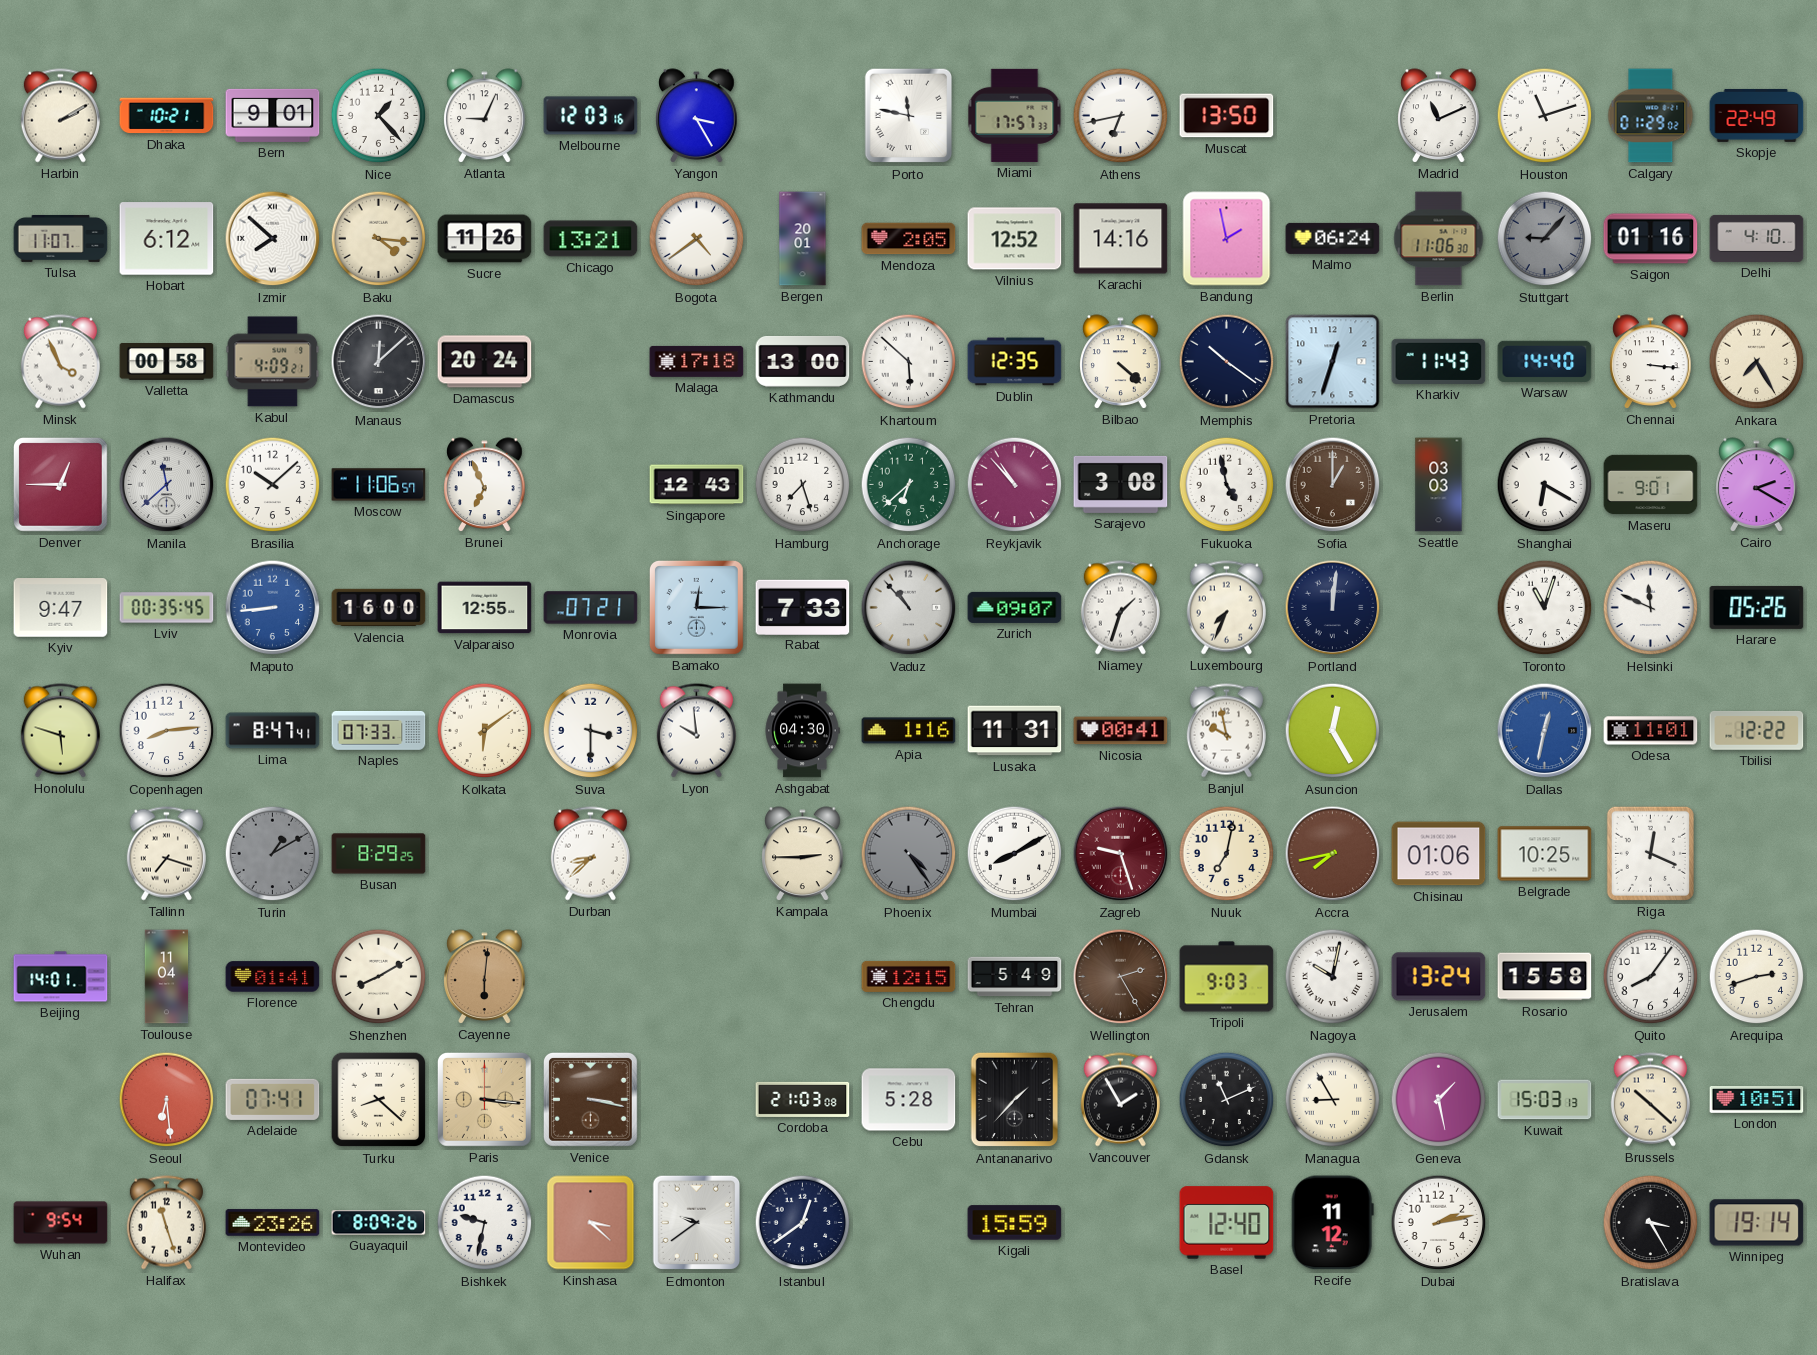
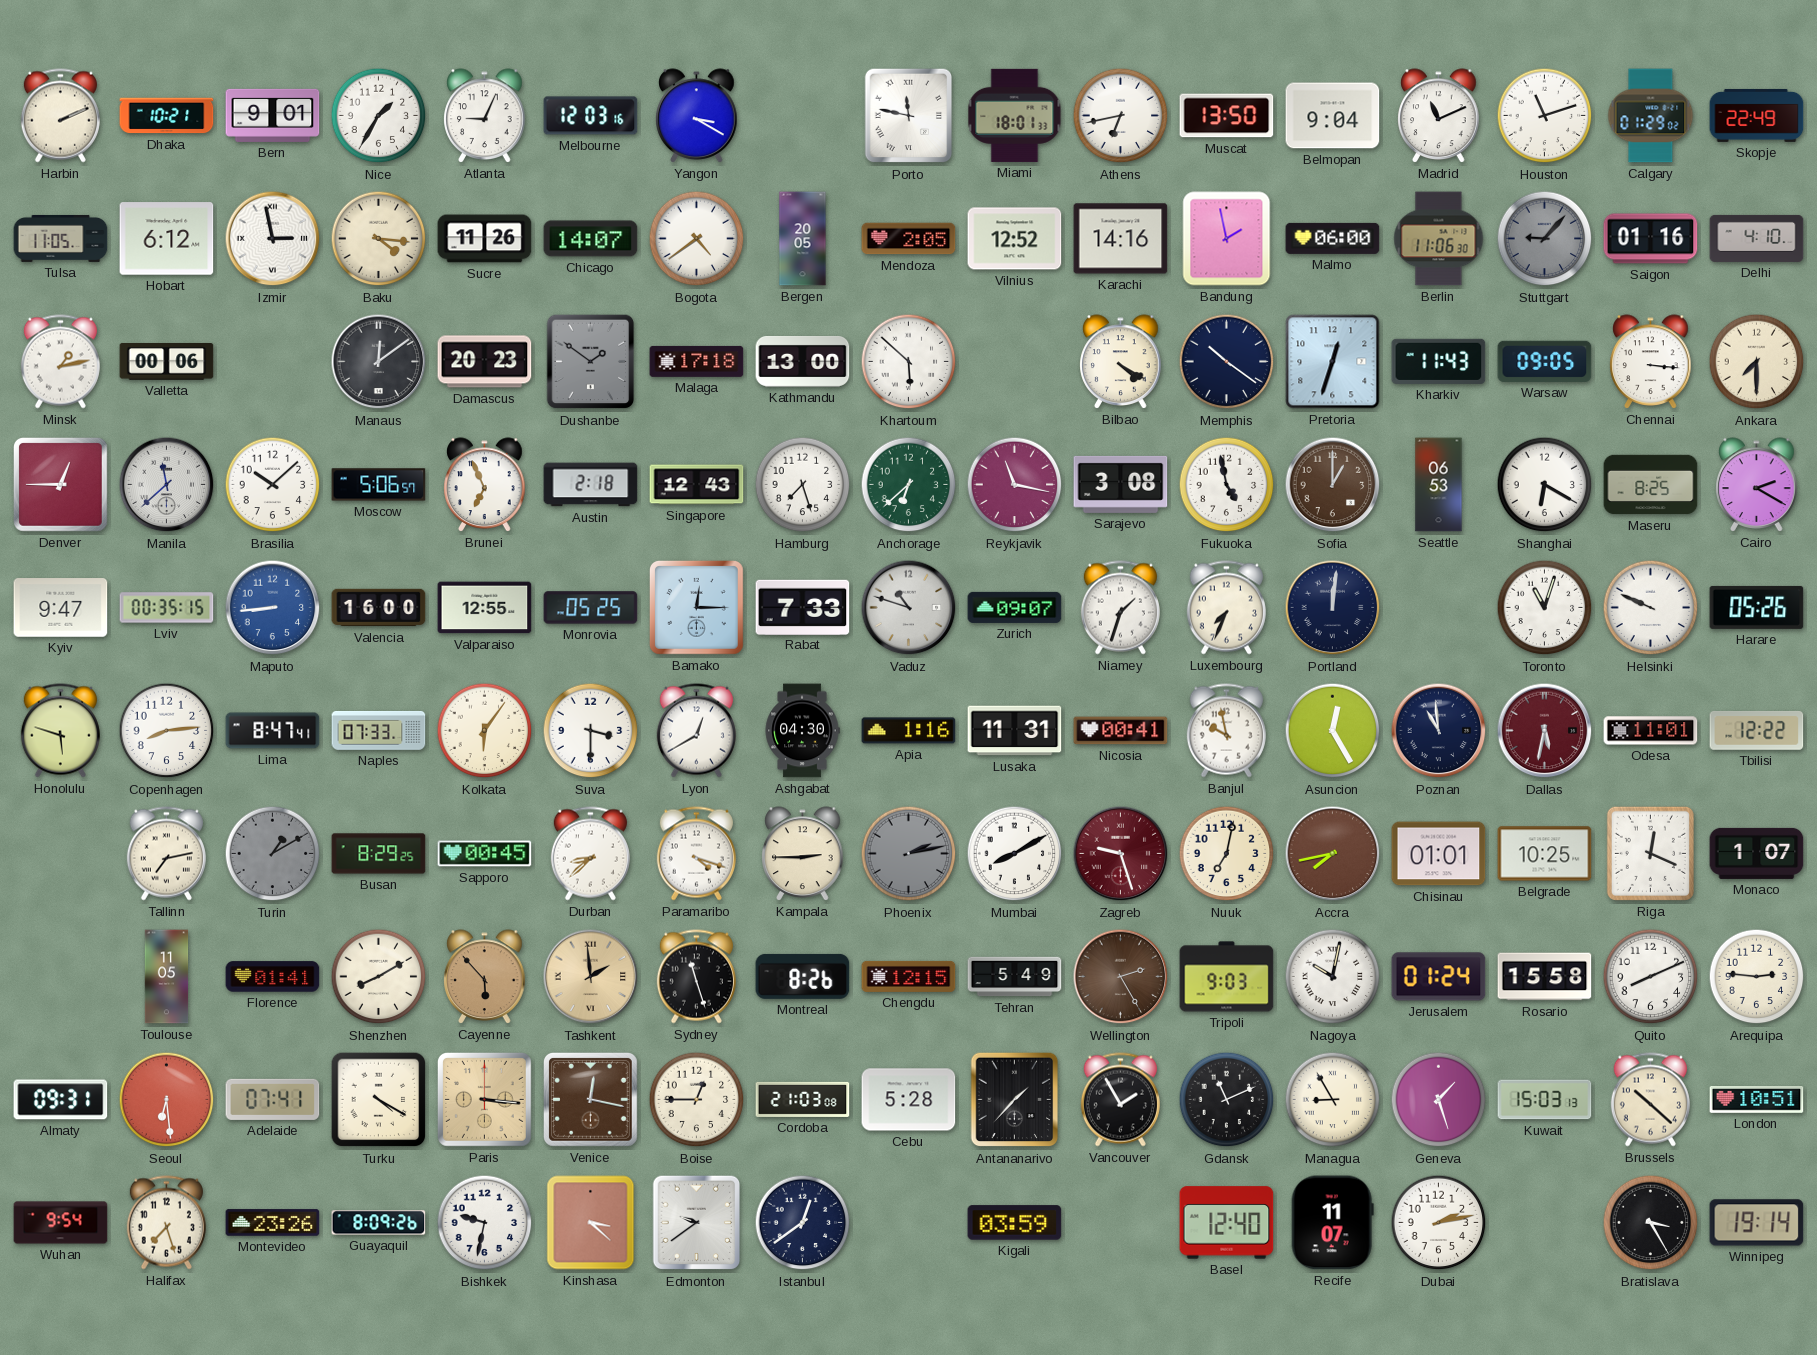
Harbin: 2:10 -> 2:11 (60, 116)
Nice: 1:23 -> 1:35 (379, 116)
Yangon: 3:25 -> 3:20 (697, 116)
Miami: 17:57 -> 18:01 (1015, 115)
Belmopan: none -> 9:04 (1333, 116)
Tulsa: 11:07 -> 11:05 (61, 238)
Izmir: 7:52 -> 2:58 (273, 239)
Chicago: 13:21 -> 14:07 (591, 239)
Bergen: 20:01 -> 20:05 (803, 239)
Malmo: 06:24 -> 06:00 (1333, 238)
Minsk: 3:56 -> 1:13 (60, 362)
Valletta: 00:58 -> 00:06 (167, 362)
Kabul: 4:09 -> none (273, 362)
Manaus: 12:08 -> 12:09 (379, 362)
Damascus: 20:24 -> 20:23 (485, 362)
Dushanbe: none -> 1:51 (591, 362)
Dublin: 12:35 -> none (1015, 362)
Bilbao: 4:22 -> 4:20 (1121, 362)
Warsaw: 14:40 -> 09:05 (1545, 361)
Ankara: 7:25 -> 7:30 (1757, 362)
Moscow: 11:06 -> 5:06 (379, 485)
Austin: none -> 2:18 (591, 485)
Reykjavik: 10:53 -> 11:17 (1015, 485)
Seattle: 03:03 -> 06:53 (1439, 485)
Maseru: 9:01 -> 8:25 (1651, 485)
Lviv: 00:35:45 -> 00:35:15 (167, 608)
Monrovia: 07:21 -> 05:25 (591, 608)
Vaduz: 10:53 -> 10:48 (909, 608)
Helsinki: 11:49 -> 9:49 (1651, 608)
Kolkata: 6:09 -> 6:06 (485, 731)
Lyon: 9:59 -> 12:40 (696, 731)
Poznan: none -> 10:59 (1439, 731)
Dallas: 12:32 -> 5:32 (1545, 731)
Dallas dial: blue -> burgundy (1545, 731)
Tallinn: 7:18 -> 7:13 (166, 854)
Sapporo: none -> 00:45 (485, 854)
Paramaribo: none -> 4:18 (696, 854)
Phoenix: 4:24 -> 2:13 (909, 854)
Chisinau: 01:06 -> 01:01 (1439, 854)
Monaco: none -> 1:07 (1757, 853)
Beijing: 14:01 -> none (61, 977)
Toulouse: 11:04 -> 11:05 (167, 977)
Cayenne: 6:01 -> 5:53 (485, 977)
Tashkent: none -> 1:59 (591, 977)
Sydney: none -> 11:27 (696, 977)
Montreal: none -> 8:26 (803, 976)
Jerusalem: 13:24 -> 01:24 (1439, 977)
Quito: 8:06 -> 8:11 (1651, 977)
Arequipa: 2:42 -> 2:46 (1757, 977)
Almaty: none -> 09:31 (61, 1100)
Turku: 8:22 -> 4:20 (379, 1100)
Venice: 3:17 -> 12:17 (590, 1099)
Boise: none -> 12:45 (697, 1100)
Geneva: 1:28 -> 1:27 (1439, 1100)
Halifax: 11:27 -> 7:27 (166, 1223)
Kigali: 15:59 -> 03:59 (1015, 1223)
Recife: 11:12 -> 11:07 (1332, 1223)
